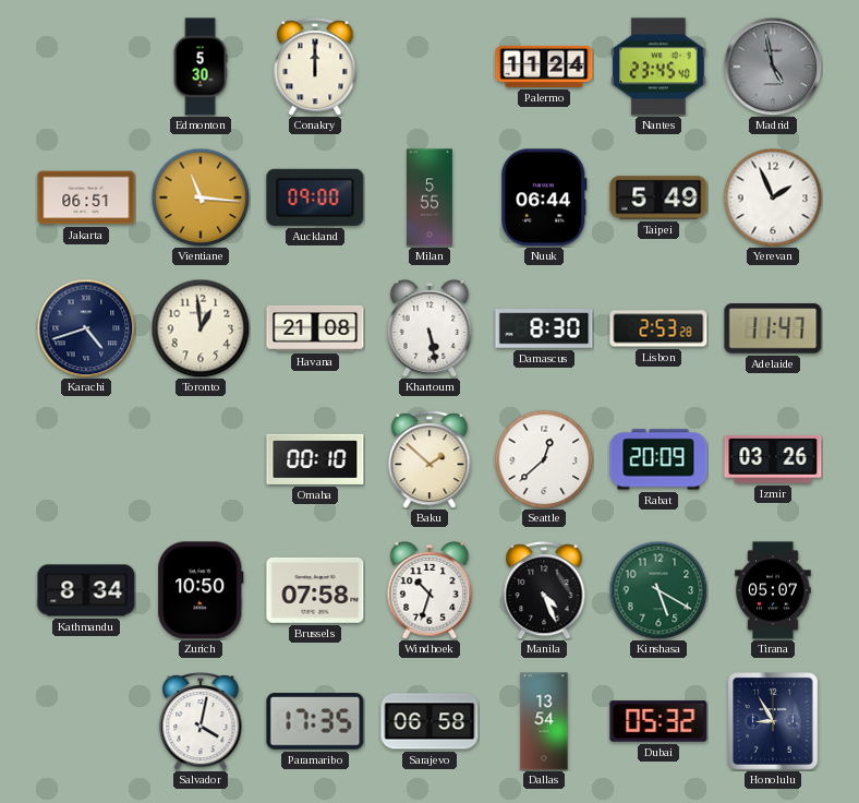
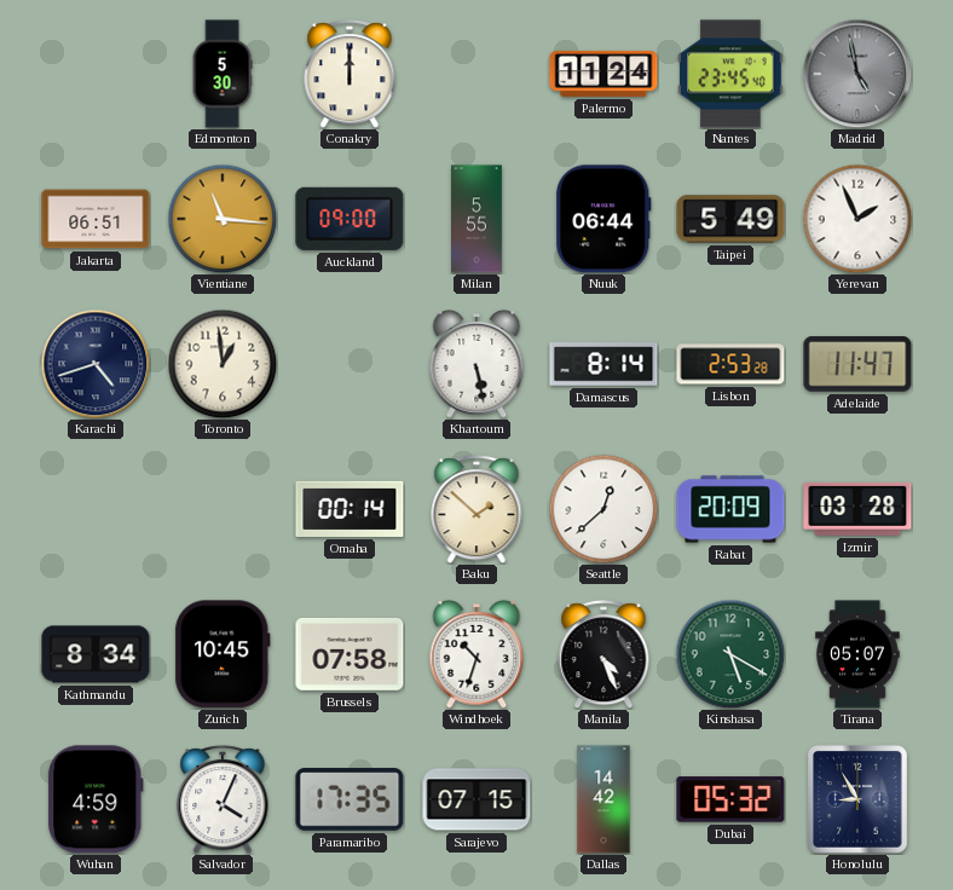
Havana: 21:08 -> none (315, 328)
Damascus: 8:30 -> 8:14 (603, 364)
Omaha: 00:10 -> 00:14 (350, 509)
Izmir: 03:26 -> 03:28 (857, 509)
Zurich: 10:50 -> 10:45 (223, 654)
Wuhan: none -> 4:59 (96, 799)
Salvador: 4:02 -> 4:04 (223, 799)
Sarajevo: 06:58 -> 07:15 (477, 799)
Dallas: 13:54 -> 14:42 (603, 799)
